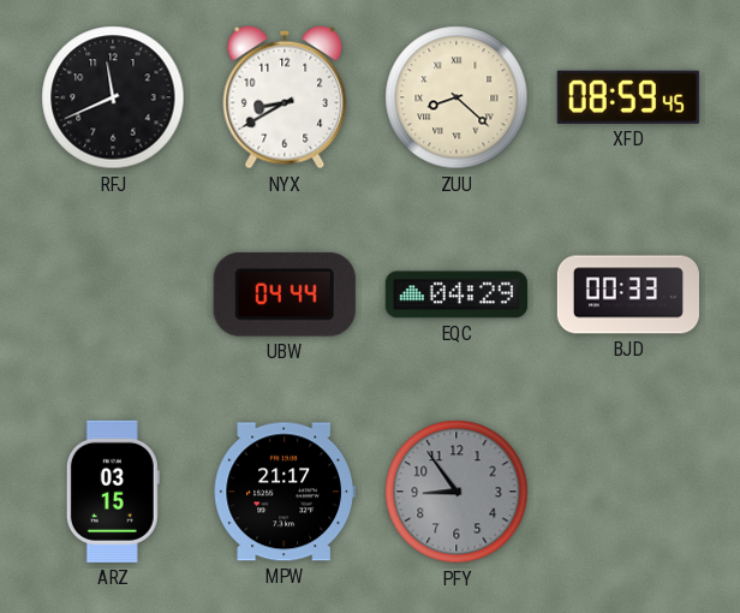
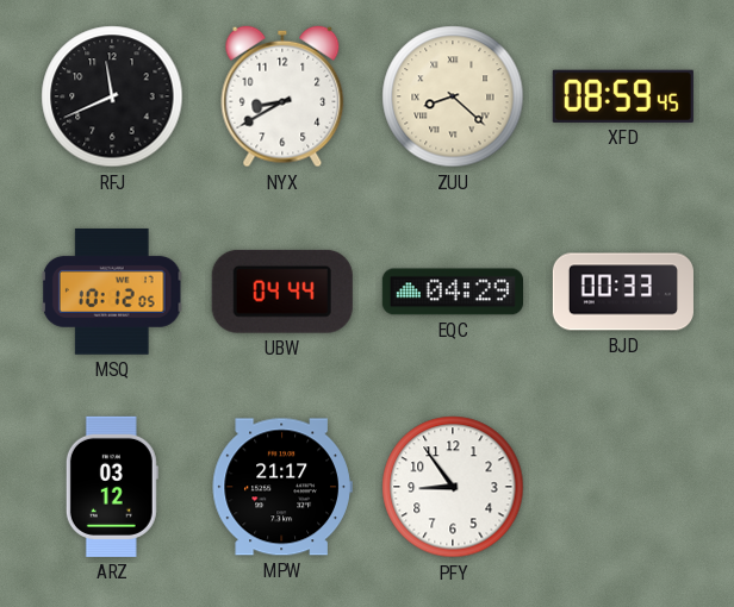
MSQ: none -> 10:12 (112, 292)
ARZ: 03:15 -> 03:12 (112, 487)
PFY dial: grey -> white (453, 487)
